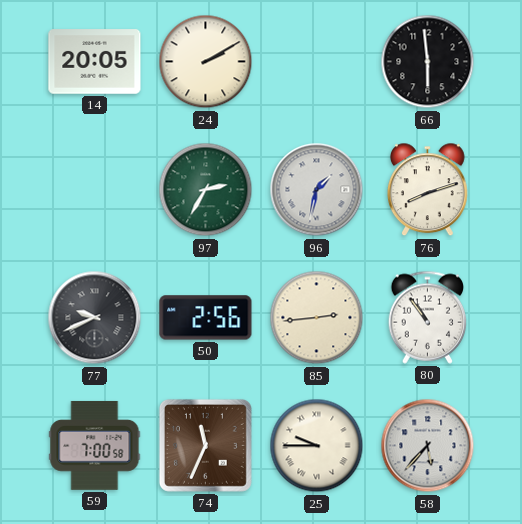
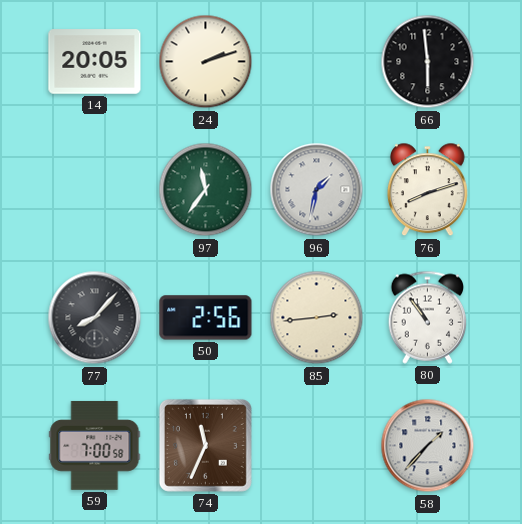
24: 2:10 -> 2:12 (206, 62)
97: 2:35 -> 11:36 (206, 190)
77: 9:41 -> 8:07 (95, 318)
25: 9:45 -> none (317, 446)
58: 5:37 -> 1:37 (428, 446)
